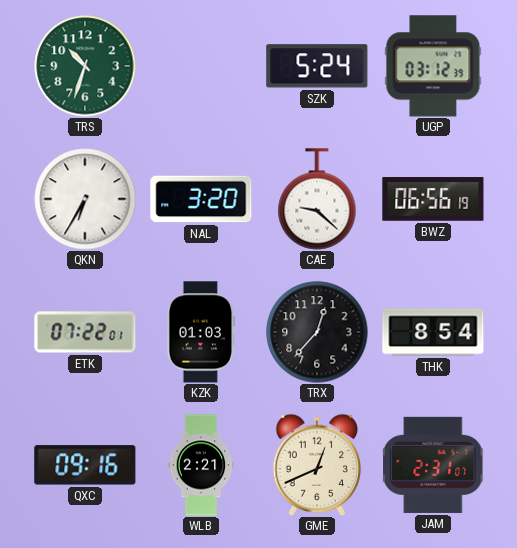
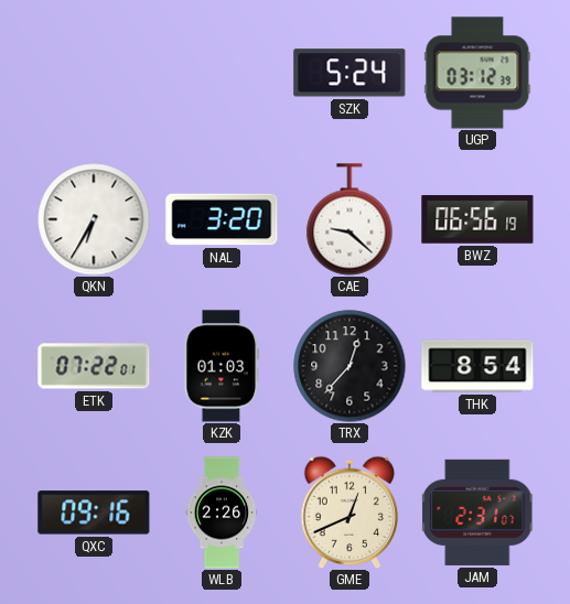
TRS: 10:33 -> none (85, 66)
WLB: 2:21 -> 2:26 (222, 513)
